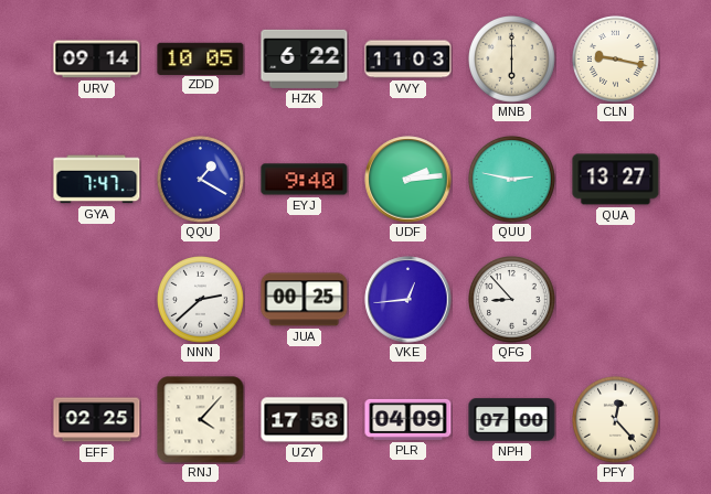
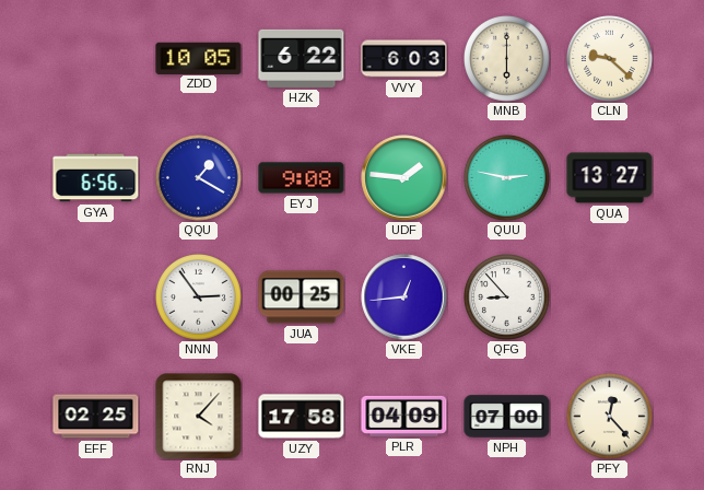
URV: 09:14 -> none (97, 60)
VVY: 11:03 -> 6:03 (404, 59)
CLN: 9:17 -> 9:22 (610, 59)
GYA: 7:47 -> 6:56 (96, 178)
EYJ: 9:40 -> 9:08 (302, 178)
UDF: 2:14 -> 1:46 (404, 178)
NNN: 2:38 -> 2:54 (199, 297)
